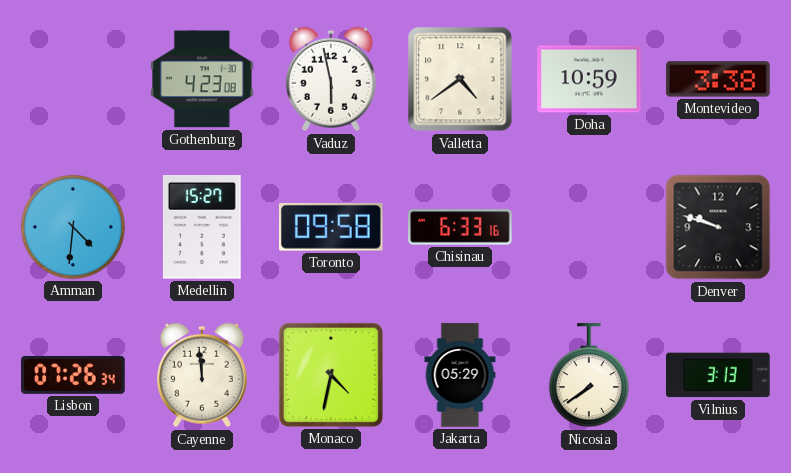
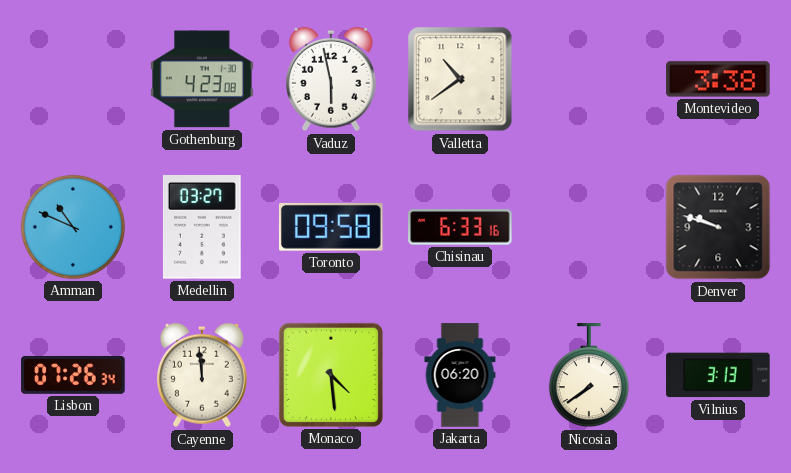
Valletta: 4:39 -> 10:39 (460, 79)
Doha: 10:59 -> none (589, 79)
Amman: 4:31 -> 10:49 (73, 227)
Medellin: 15:27 -> 03:27 (202, 228)
Monaco: 4:32 -> 4:29 (331, 375)
Jakarta: 05:29 -> 06:20 (460, 375)
